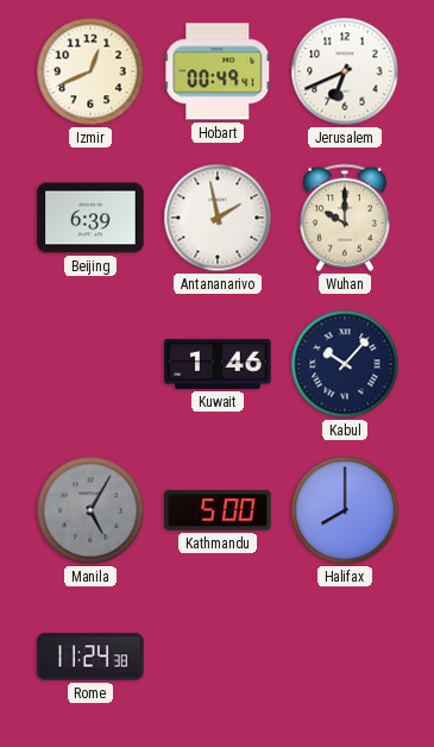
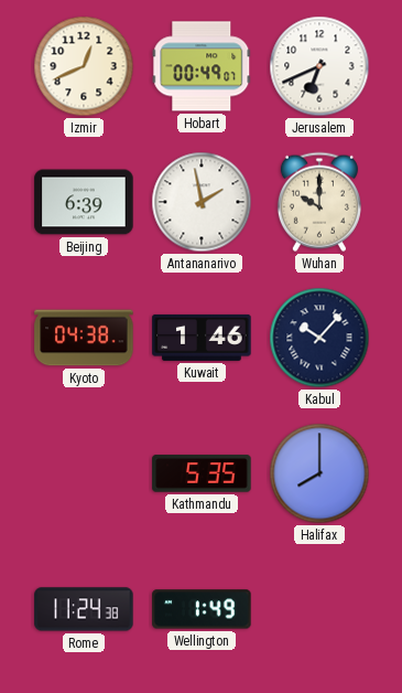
Hobart: 00:49:41 -> 00:49:07 (202, 66)
Kyoto: none -> 04:38 (84, 338)
Manila: 5:05 -> none (90, 510)
Kathmandu: 5:00 -> 5:35 (202, 473)
Wellington: none -> 1:49 (202, 609)
